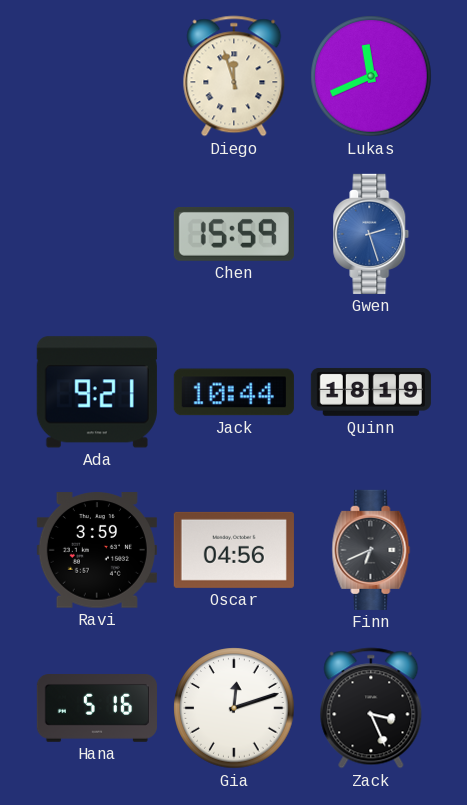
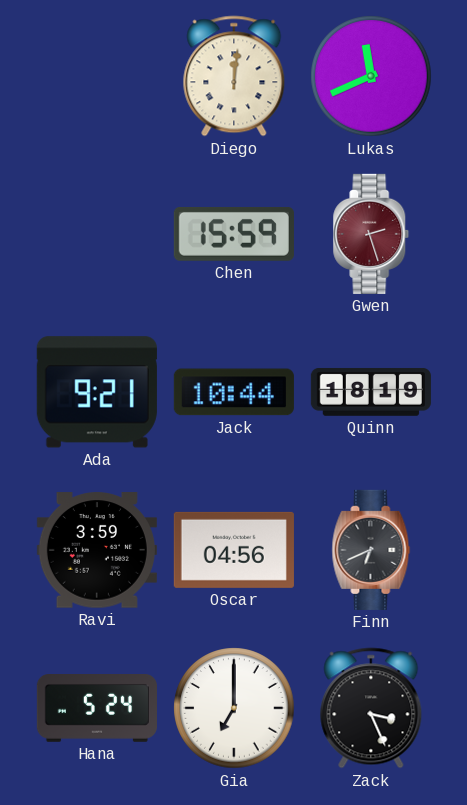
Diego: 11:57 -> 12:01 (234, 76)
Gwen dial: blue -> burgundy (371, 234)
Hana: 5:16 -> 5:24 (97, 709)
Gia: 12:12 -> 7:00 (234, 708)
